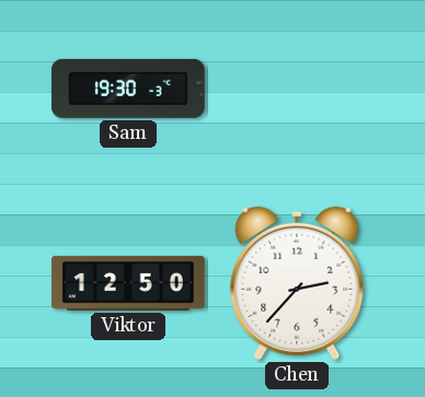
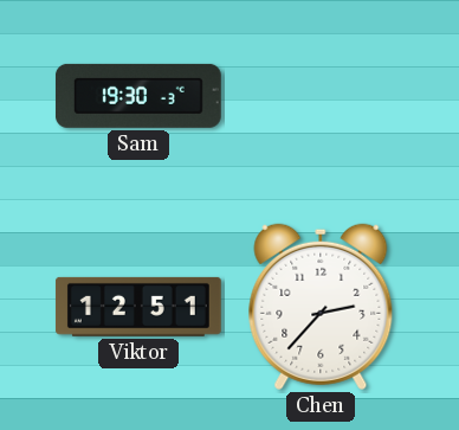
Viktor: 12:50 -> 12:51 (138, 307)
